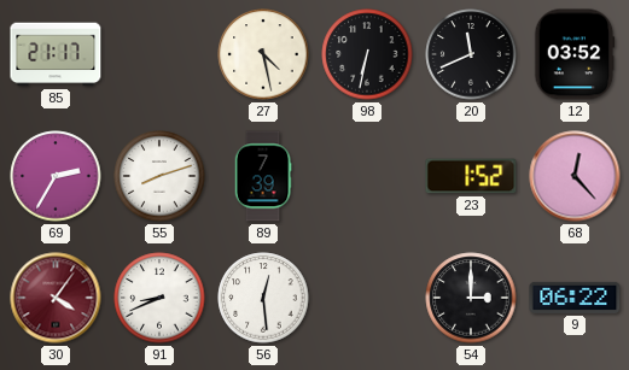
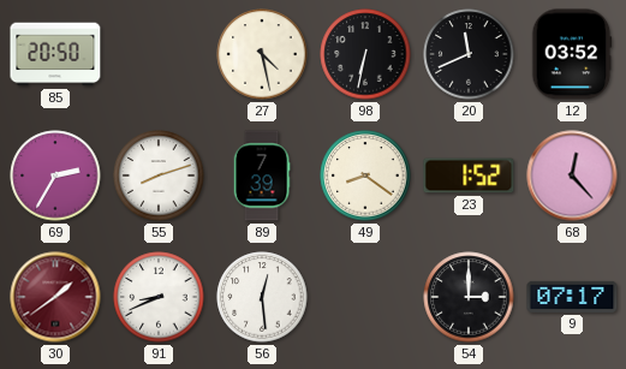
85: 21:17 -> 20:50 (55, 54)
49: none -> 8:21 (365, 175)
30: 4:06 -> 1:39 (55, 297)
9: 06:22 -> 07:17 (572, 297)
